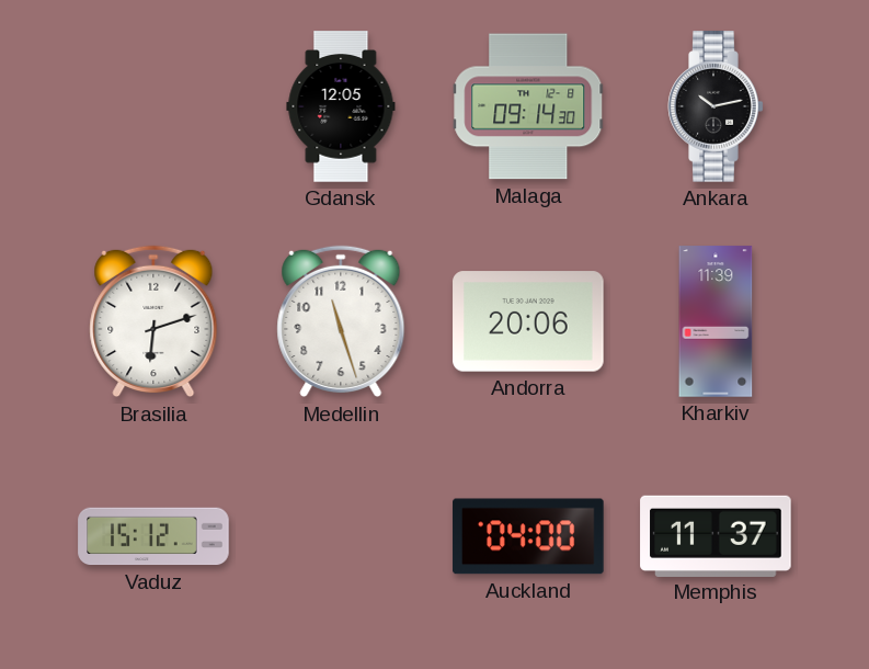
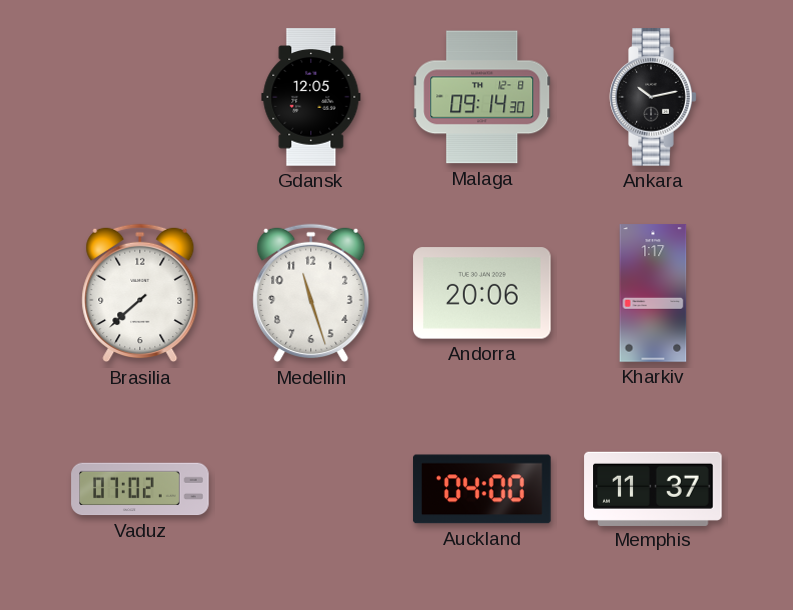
Brasilia: 6:12 -> 7:38 (140, 293)
Kharkiv: 11:39 -> 1:17 (653, 293)
Vaduz: 15:12 -> 07:02 (140, 489)
